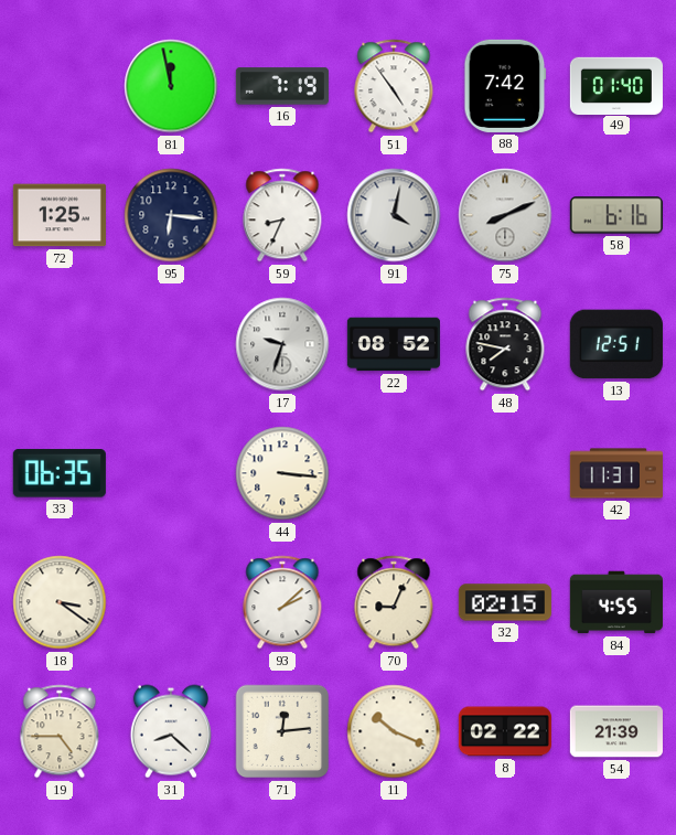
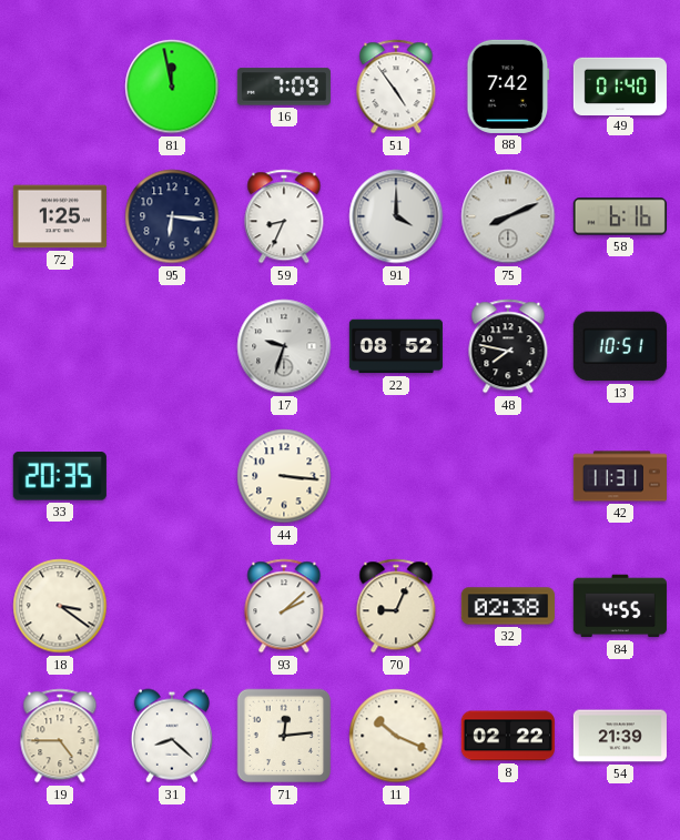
16: 7:19 -> 7:09 (284, 87)
91: 4:02 -> 4:00 (396, 216)
13: 12:51 -> 10:51 (620, 346)
33: 06:35 -> 20:35 (60, 476)
32: 02:15 -> 02:38 (508, 606)
